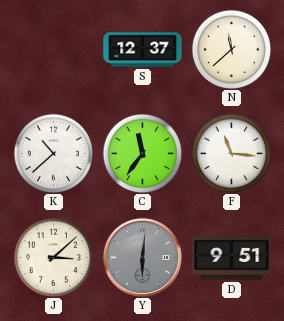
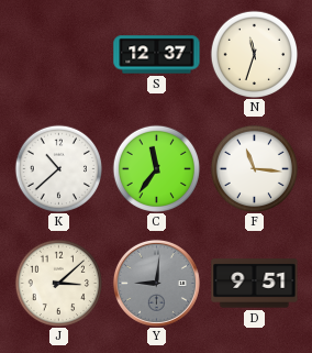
N: 11:38 -> 11:33 (254, 54)
Y: 6:01 -> 9:01 (156, 283)
